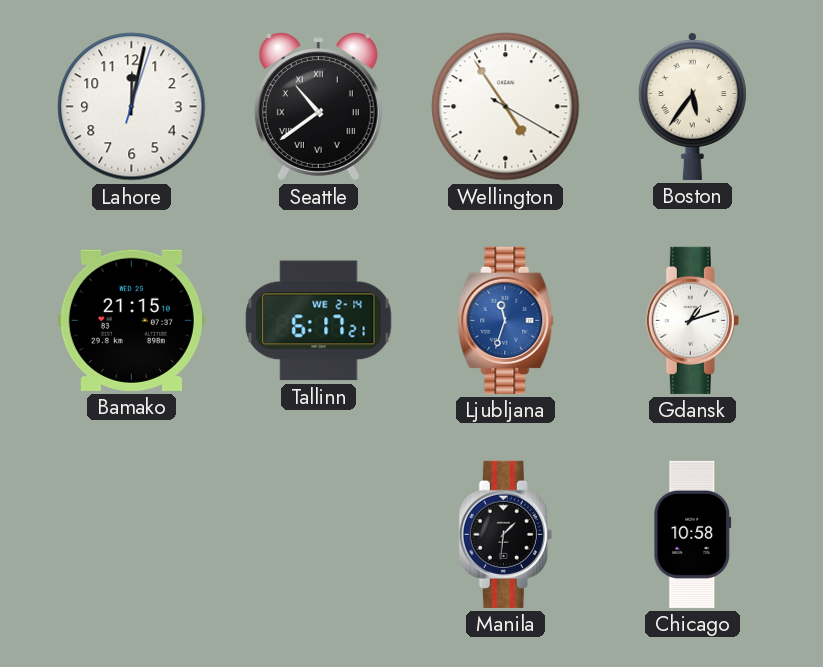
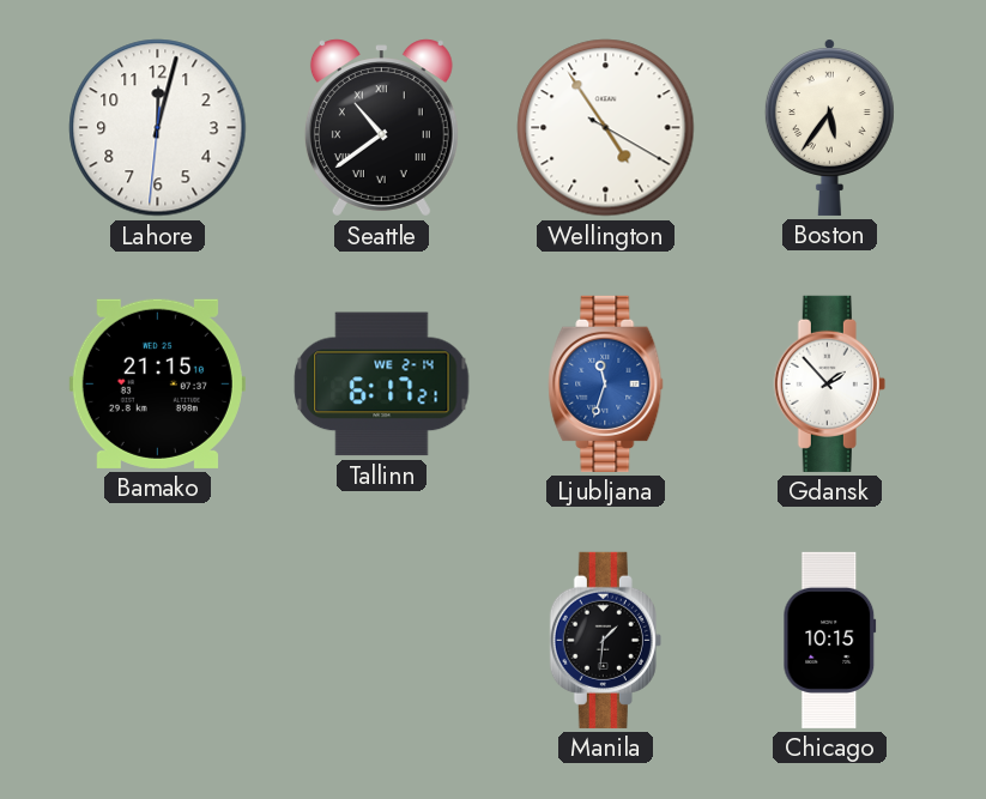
Lahore: 12:02:03 -> 12:02:31 (158, 128)
Gdansk: 1:12 -> 1:53 (829, 383)
Chicago: 10:58 -> 10:15 (830, 640)
